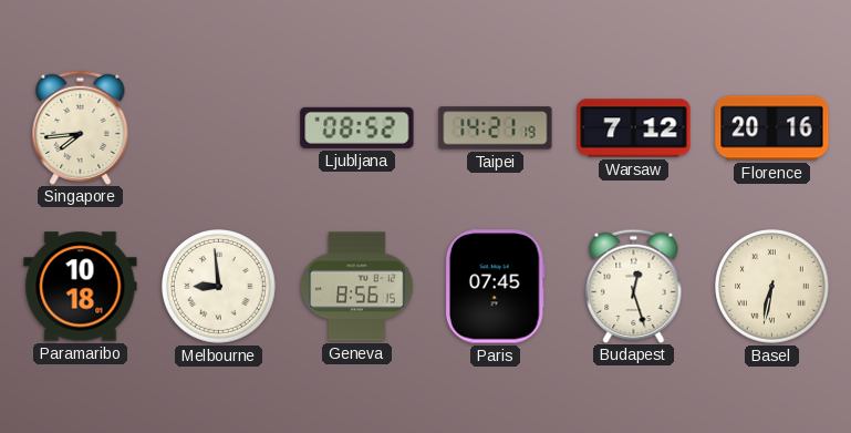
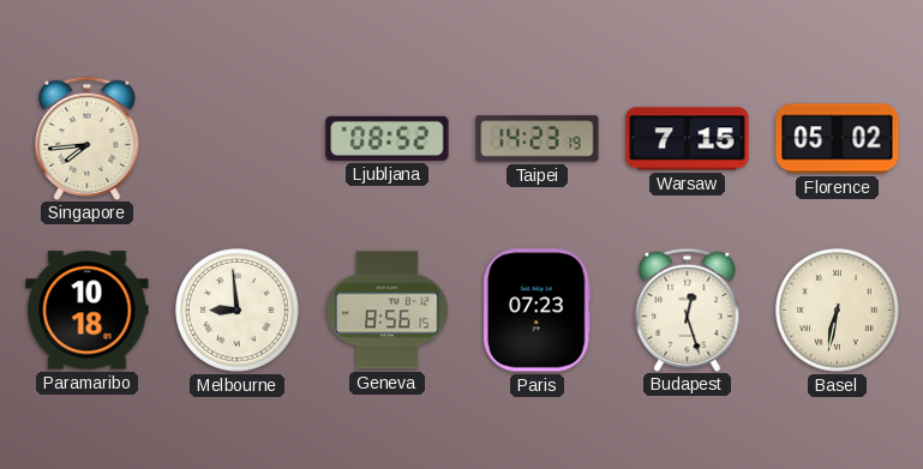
Taipei: 14:21 -> 14:23 (538, 139)
Warsaw: 7:12 -> 7:15 (688, 139)
Florence: 20:16 -> 05:02 (838, 139)
Paris: 07:45 -> 07:23 (537, 311)
